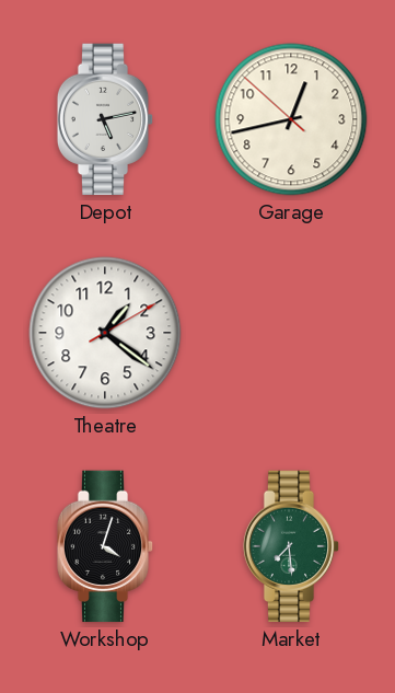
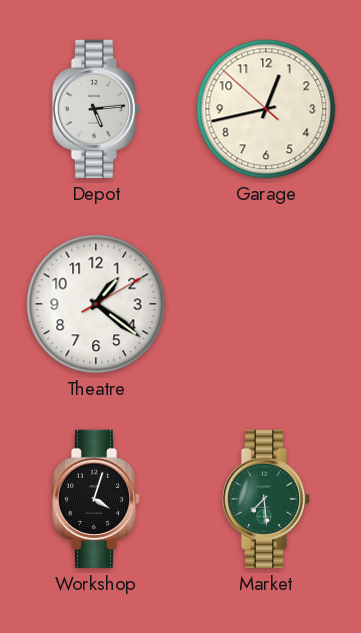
Depot: 5:13 -> 5:14 (96, 109)
